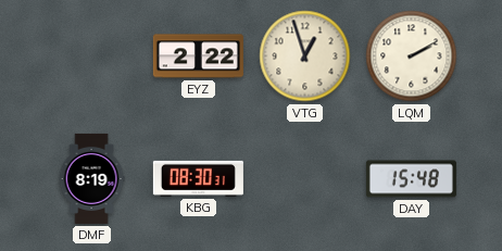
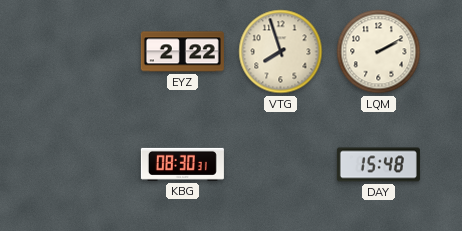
VTG: 12:57 -> 7:57 (281, 52)
DMF: 8:19 -> none (91, 178)
